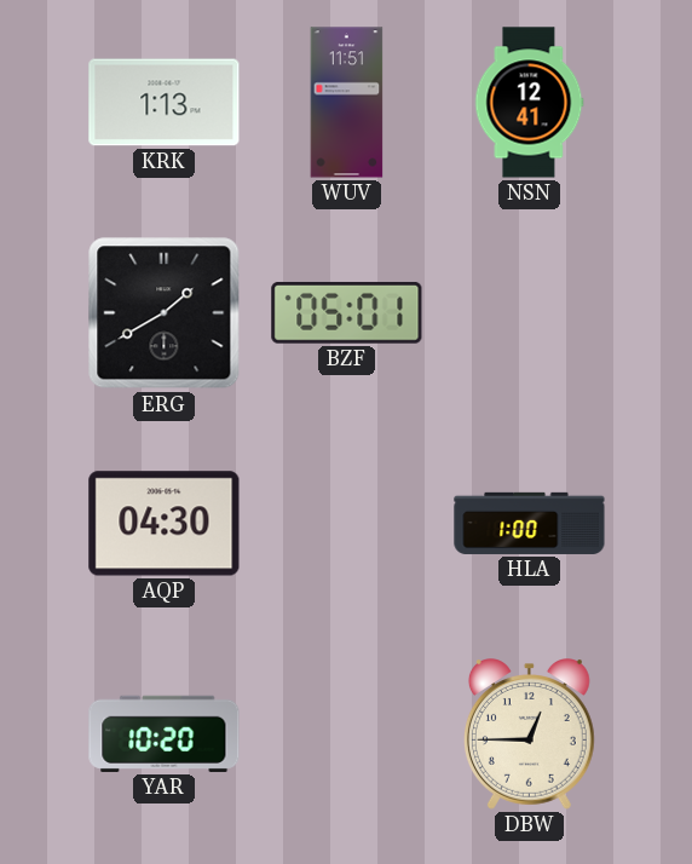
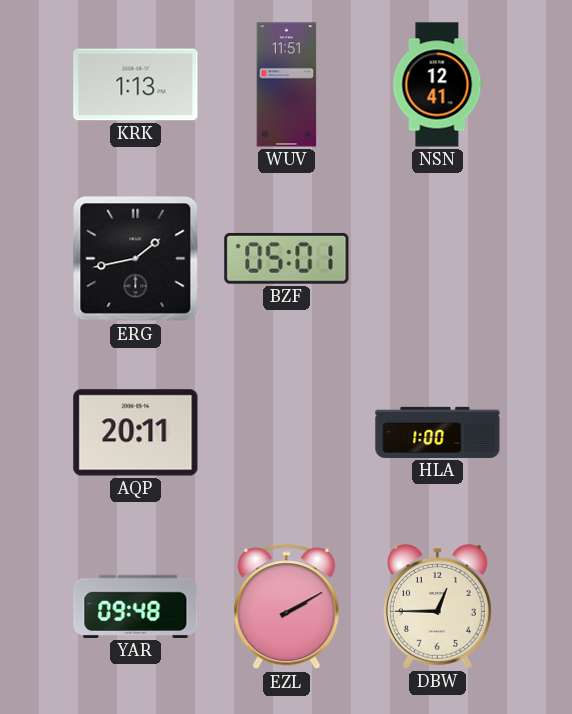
ERG: 1:40 -> 1:43 (136, 259)
AQP: 04:30 -> 20:11 (136, 433)
YAR: 10:20 -> 09:48 (136, 606)
EZL: none -> 2:10 (287, 607)
